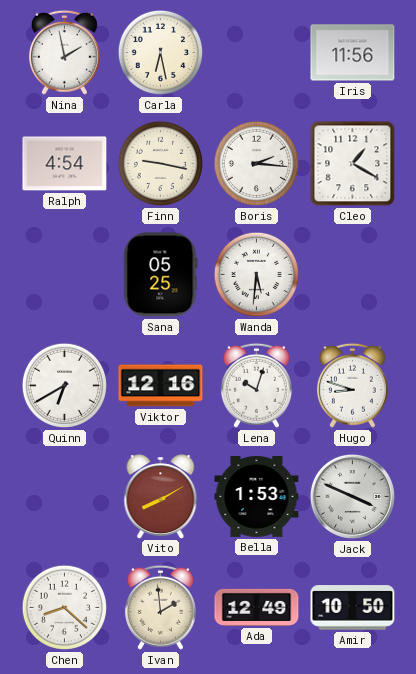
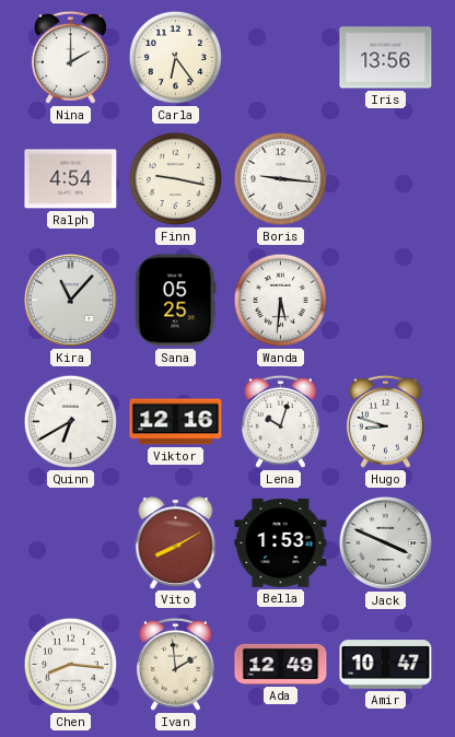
Nina: 1:58 -> 2:00 (70, 57)
Carla: 6:28 -> 6:24 (175, 57)
Iris: 11:56 -> 13:56 (386, 58)
Boris: 2:16 -> 9:16 (280, 178)
Cleo: 1:20 -> none (353, 164)
Kira: none -> 11:07 (70, 300)
Chen: 8:22 -> 8:16 (70, 664)
Amir: 10:50 -> 10:47 (386, 665)
